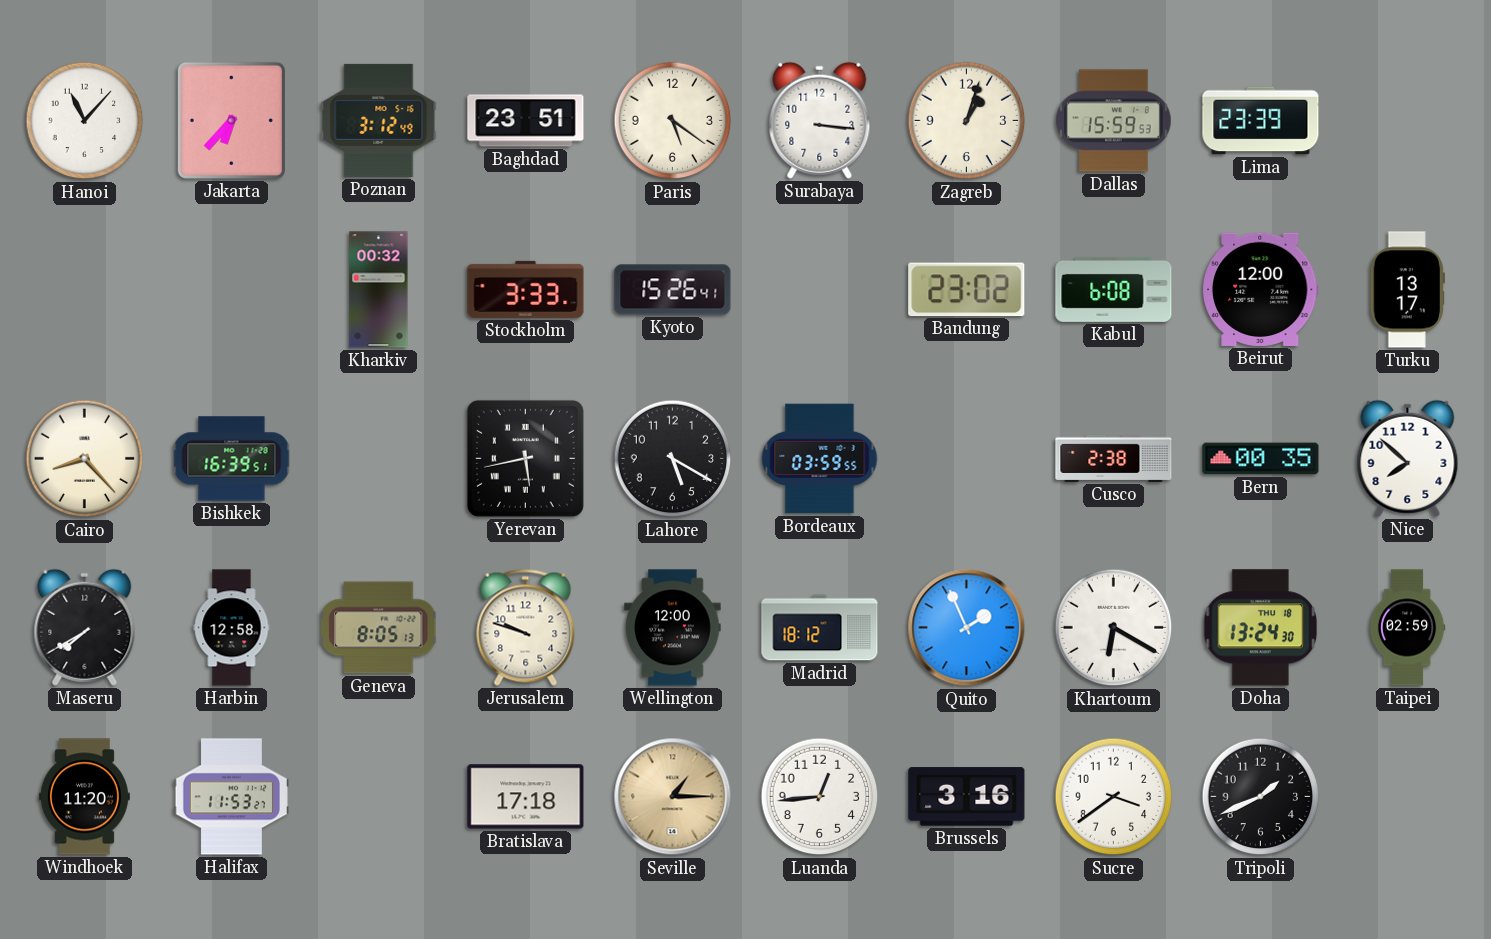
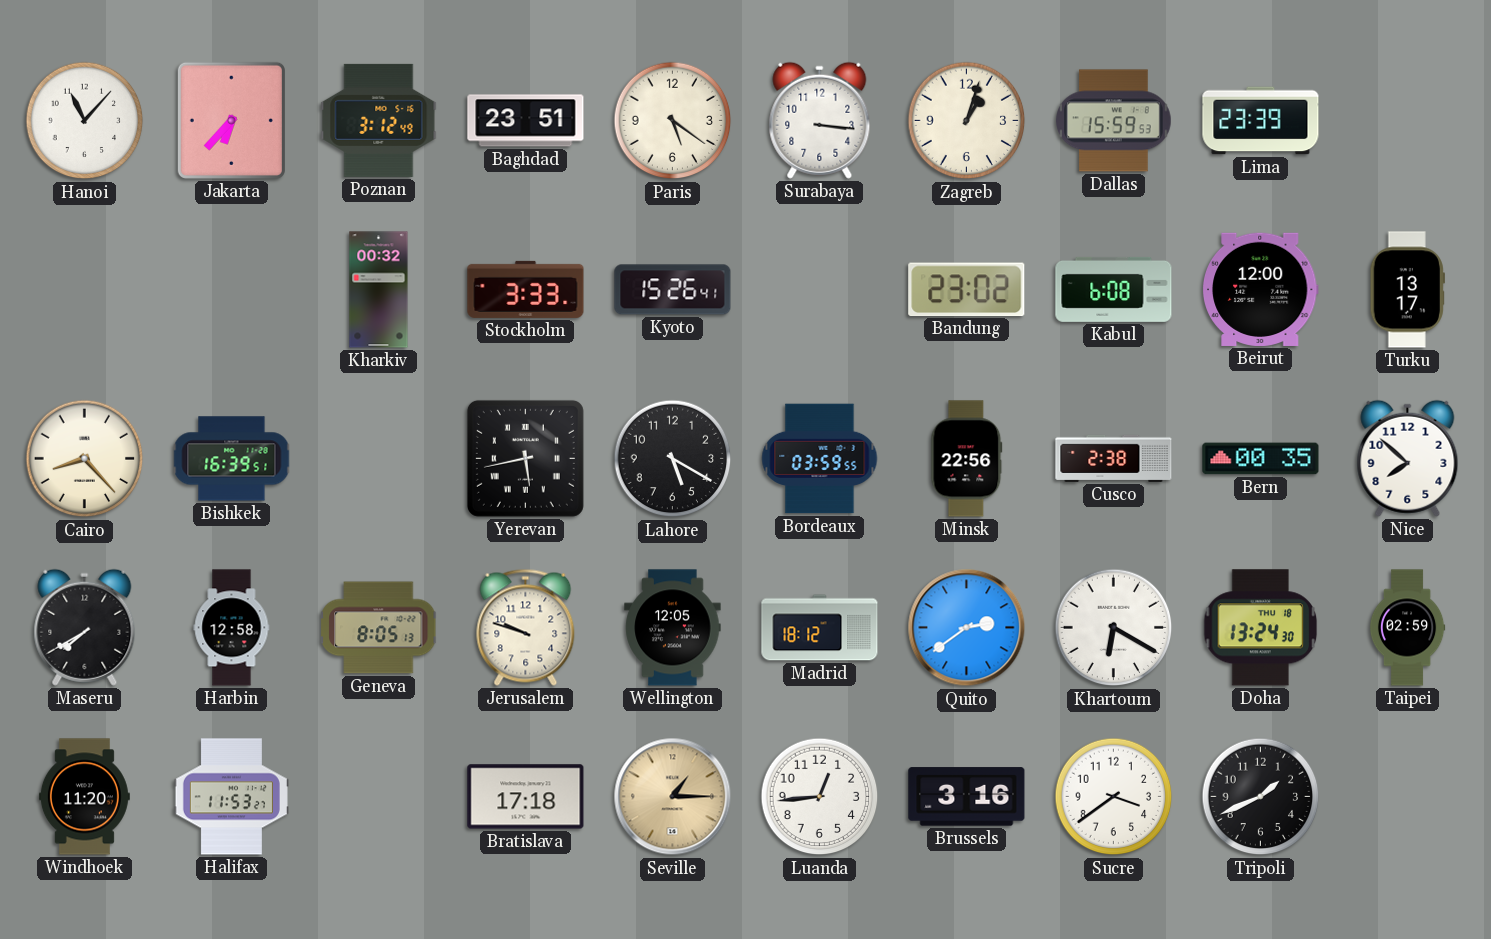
Minsk: none -> 22:56 (967, 459)
Wellington: 12:00 -> 12:05 (673, 628)
Quito: 1:56 -> 2:39 (967, 628)
